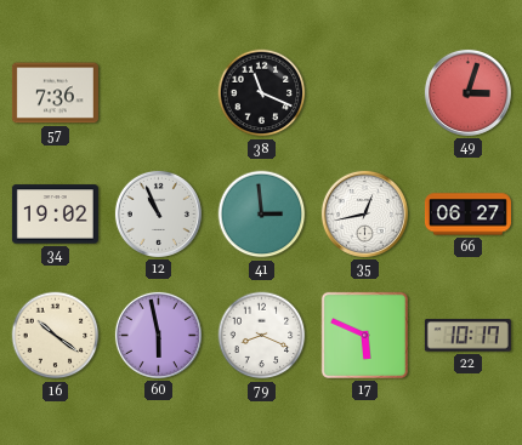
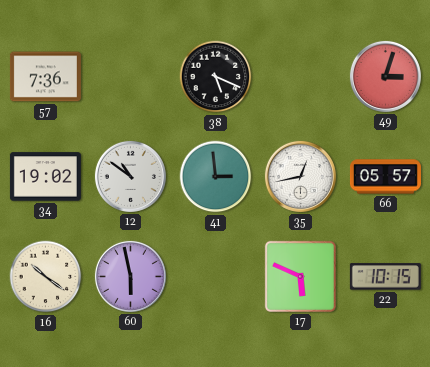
38: 11:19 -> 5:19 (216, 77)
12: 10:56 -> 10:51 (130, 176)
66: 06:27 -> 05:57 (385, 177)
79: 8:19 -> none (262, 336)
22: 10:17 -> 10:15 (385, 277)
